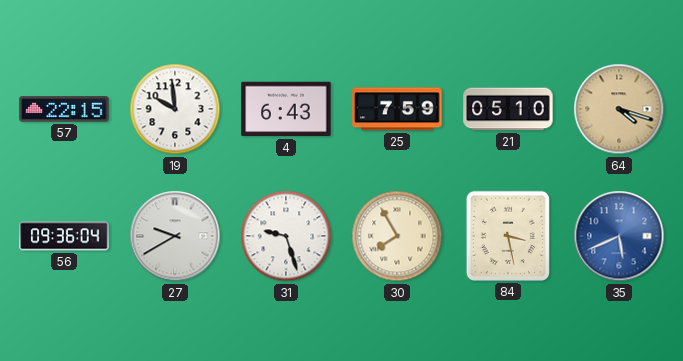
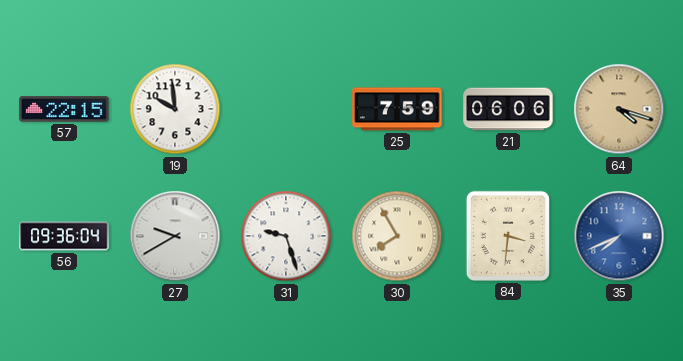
4: 6:43 -> none (286, 109)
21: 05:10 -> 06:06 (508, 109)
84: 3:28 -> 3:31 (508, 236)
35: 5:41 -> 7:41 (619, 236)
